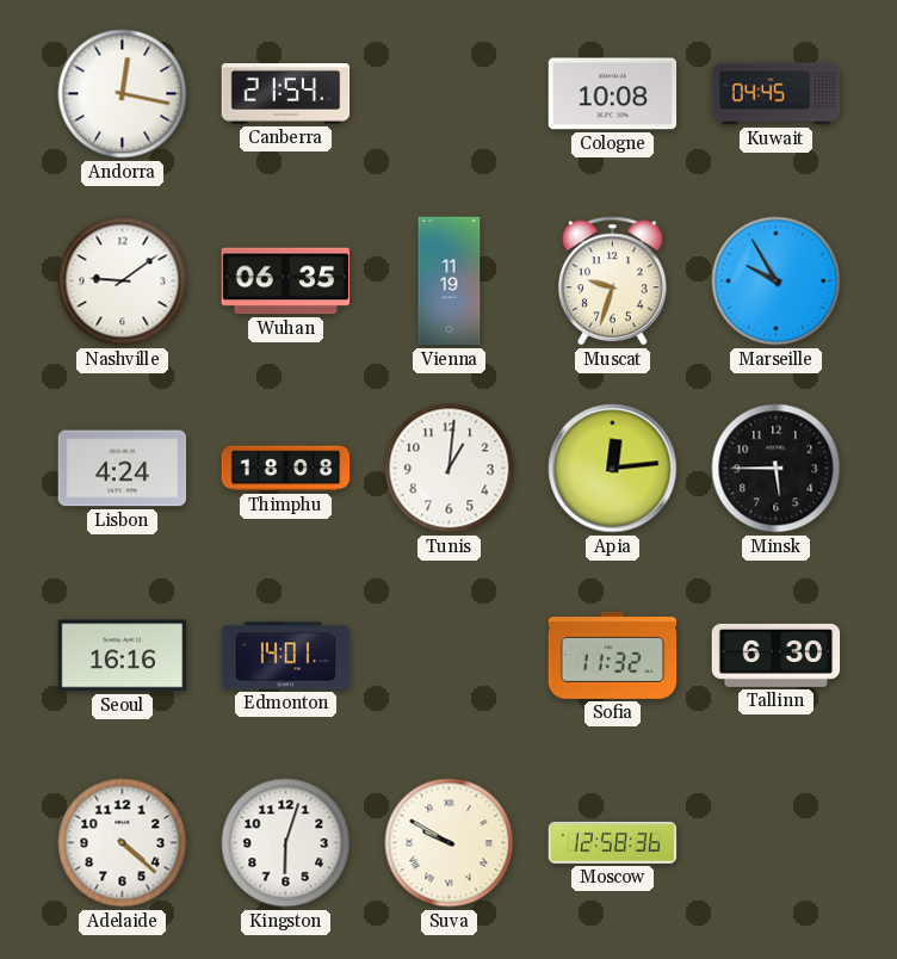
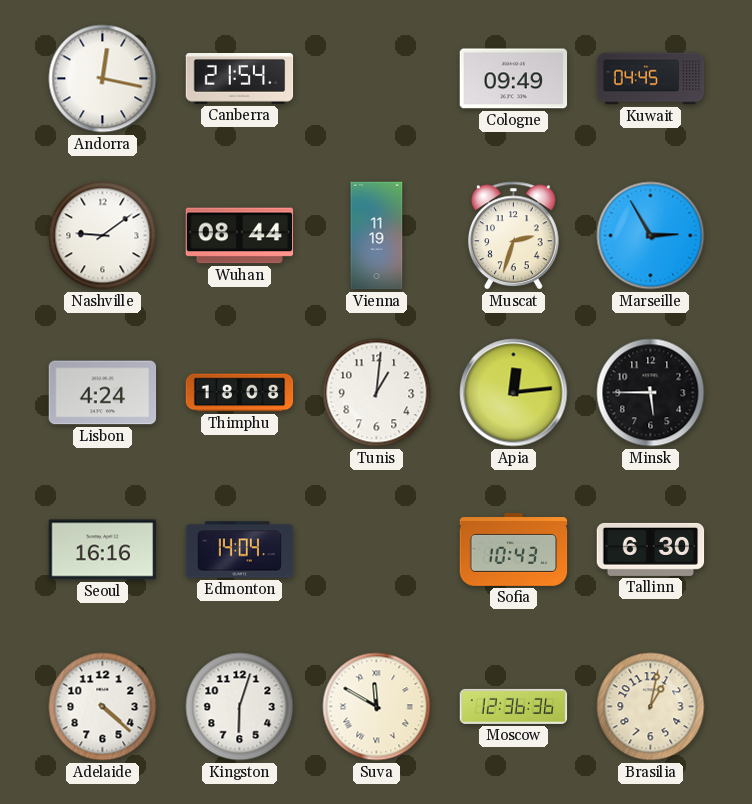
Cologne: 10:08 -> 09:49 (514, 79)
Wuhan: 06:35 -> 08:44 (240, 236)
Muscat: 9:33 -> 2:33 (513, 236)
Marseille: 9:55 -> 2:55 (651, 236)
Edmonton: 14:01 -> 14:04 (240, 550)
Sofia: 11:32 -> 10:43 (514, 549)
Suva: 9:50 -> 11:50 (377, 707)
Moscow: 12:58 -> 12:36 (514, 706)
Brasilia: none -> 1:02 (651, 707)
